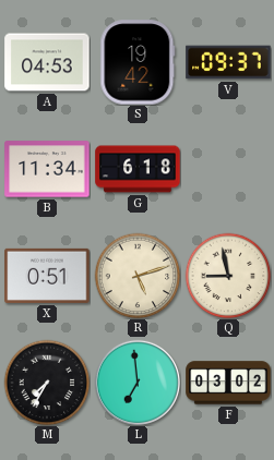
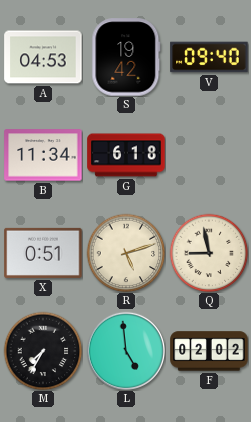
V: 09:37 -> 09:40 (209, 57)
L: 6:59 -> 4:59 (126, 351)
F: 03:02 -> 02:02 (209, 351)
